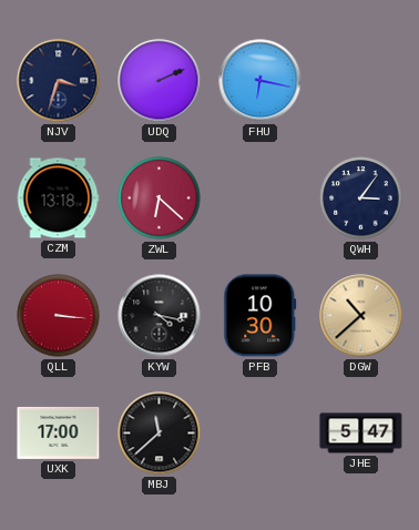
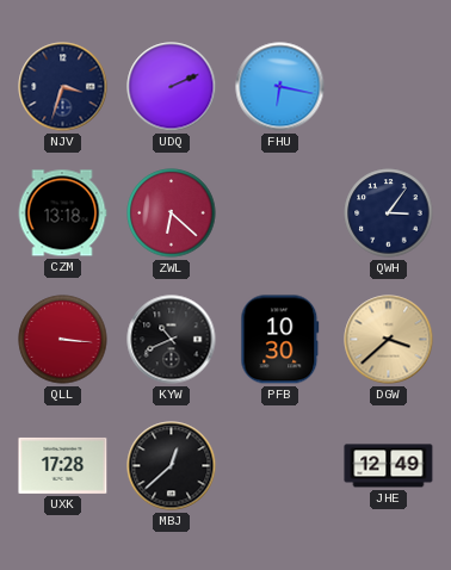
KYW: 4:17 -> 10:41 (172, 340)
DGW: 10:38 -> 3:38 (389, 340)
UXK: 17:00 -> 17:28 (63, 465)
MBJ: 11:38 -> 12:38 (172, 466)
JHE: 5:47 -> 12:49 (389, 466)
